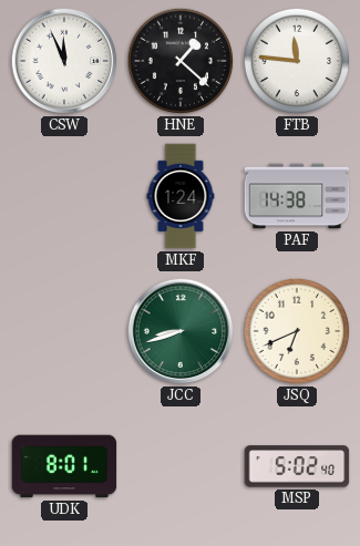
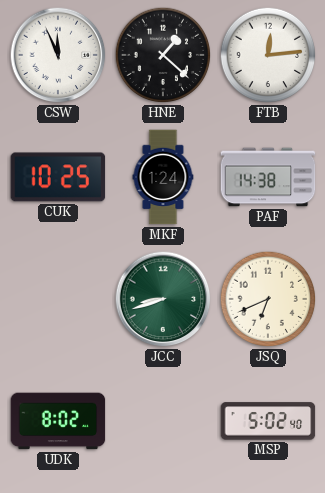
FTB: 11:46 -> 12:14 (268, 55)
CUK: none -> 10:25 (58, 177)
UDK: 8:01 -> 8:02 (58, 421)
